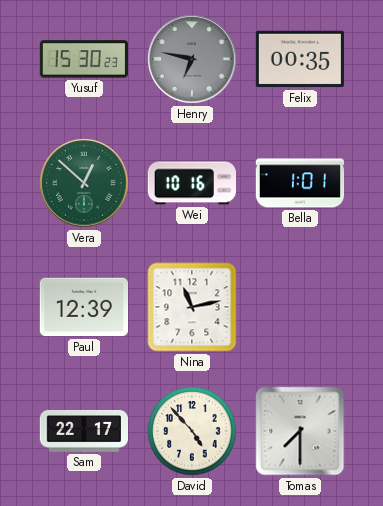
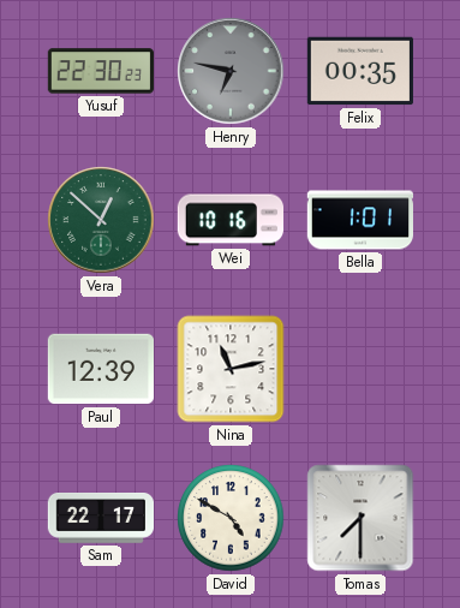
Yusuf: 15:30 -> 22:30 (100, 71)
David: 4:53 -> 4:50 (231, 518)
